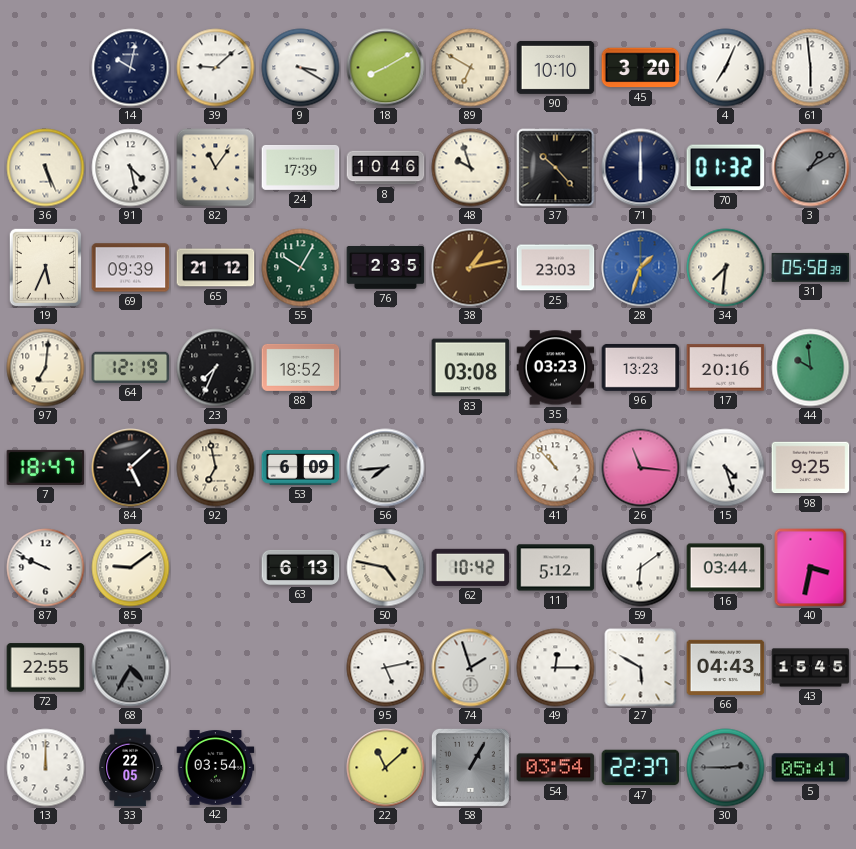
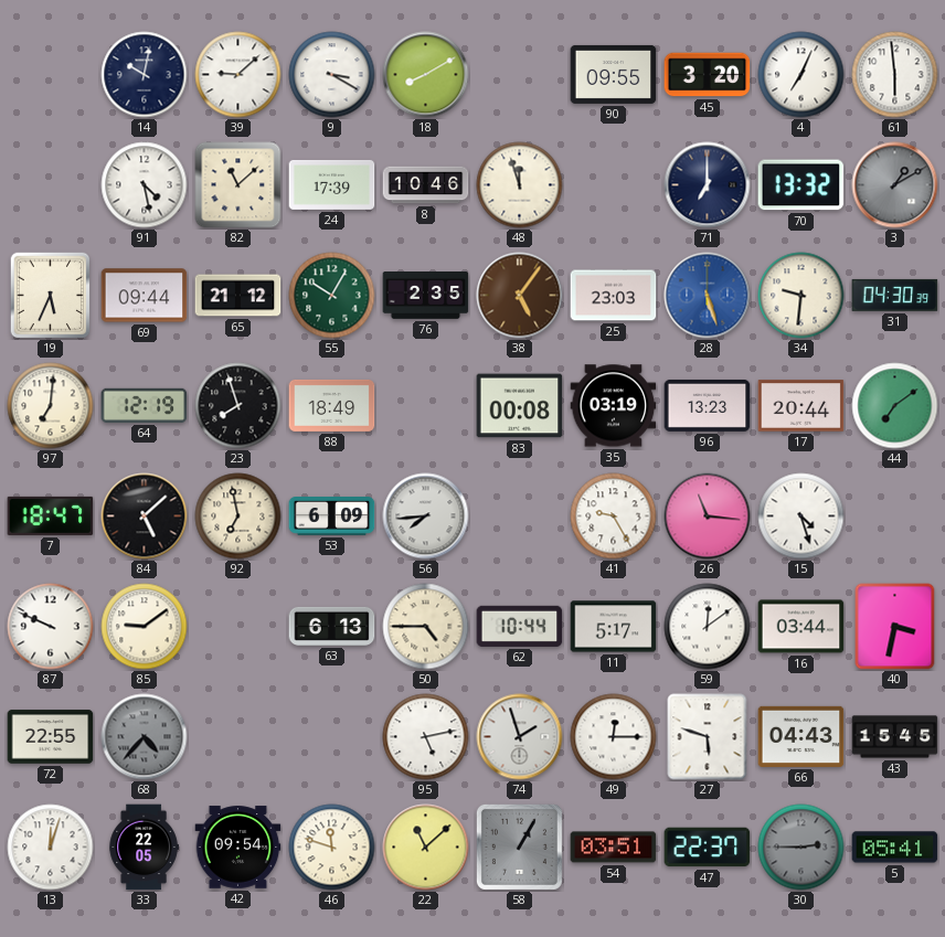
89: 6:50 -> none (471, 68)
90: 10:10 -> 09:55 (614, 74)
36: 5:26 -> none (46, 168)
82: 11:06 -> 11:08 (238, 185)
48: 9:57 -> 11:57 (520, 185)
37: 10:23 -> none (556, 168)
71: 6:00 -> 7:00 (708, 185)
70: 01:32 -> 13:32 (801, 185)
69: 09:39 -> 09:44 (145, 296)
38: 1:13 -> 5:06 (520, 296)
28: 1:33 -> 5:27 (708, 296)
34: 7:31 -> 9:31 (801, 296)
31: 05:58 -> 04:30 (895, 295)
23: 7:34 -> 7:57 (238, 406)
88: 18:52 -> 18:49 (332, 405)
83: 03:08 -> 00:08 (520, 406)
35: 03:23 -> 03:19 (614, 406)
17: 20:16 -> 20:44 (801, 406)
44: 9:59 -> 7:09 (895, 406)
41: 10:53 -> 9:25 (614, 517)
98: 9:25 -> none (811, 468)
50: 4:47 -> 4:45 (426, 627)
62: 10:42 -> 10:44 (520, 626)
11: 5:12 -> 5:17 (614, 627)
59: 6:09 -> 12:09 (708, 627)
68: 4:35 -> 4:37 (145, 737)
27: 5:50 -> 5:48 (708, 737)
13: 12:00 -> 12:03 (51, 848)
42: 03:54 -> 09:54 (238, 848)
46: none -> 11:48 (332, 848)
54: 03:54 -> 03:51 (614, 848)
